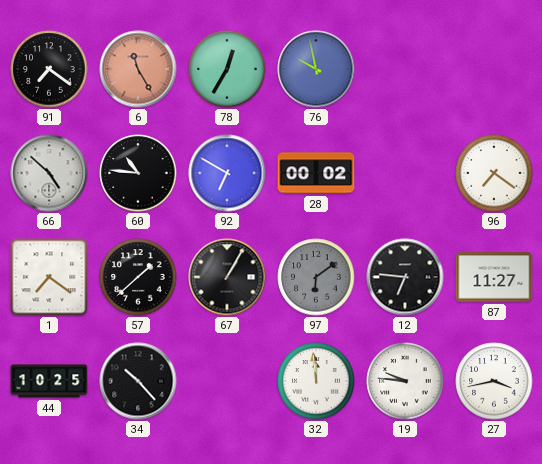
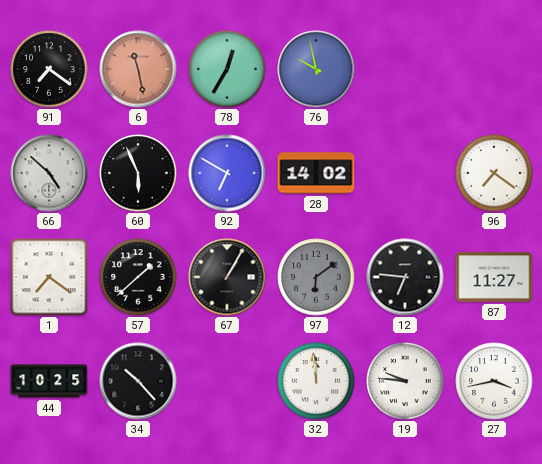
6: 11:25 -> 11:28 (138, 69)
60: 10:46 -> 5:56 (138, 173)
28: 00:02 -> 14:02 (316, 173)
